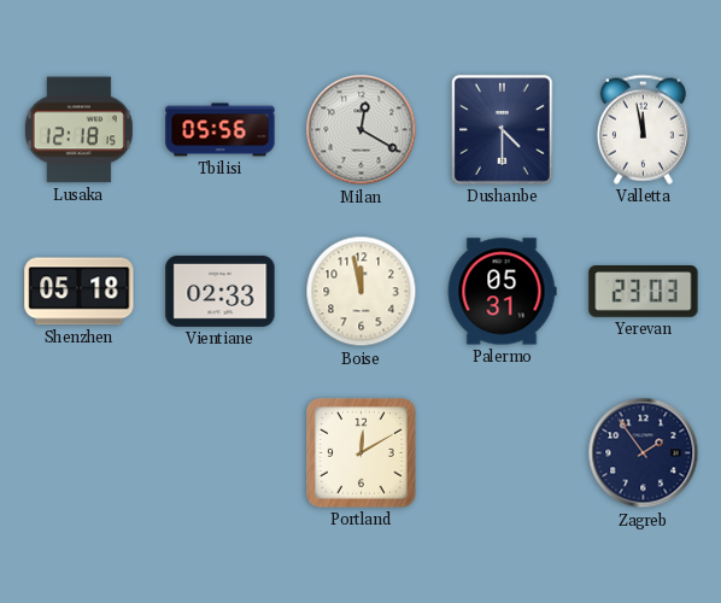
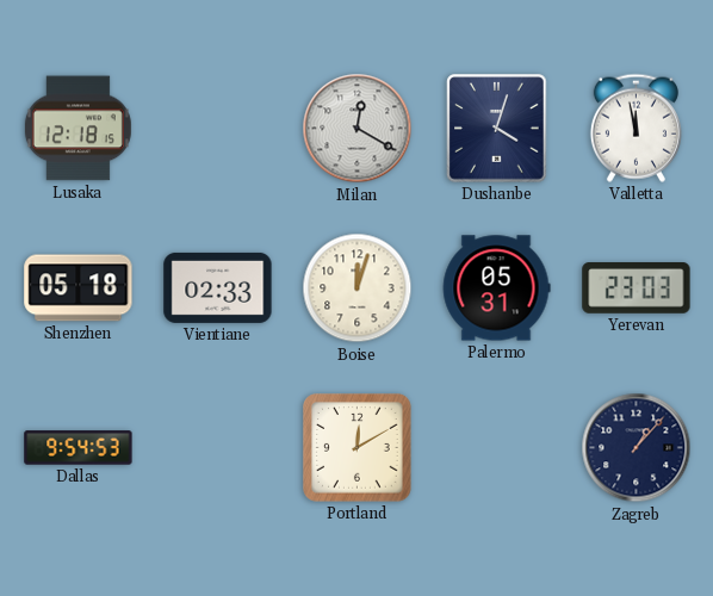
Tbilisi: 05:56 -> none (221, 130)
Dushanbe: 4:30 -> 4:03 (497, 129)
Boise: 11:58 -> 12:03 (358, 288)
Dallas: none -> 9:54 (79, 448)
Zagreb: 1:54 -> 1:07 (637, 448)
